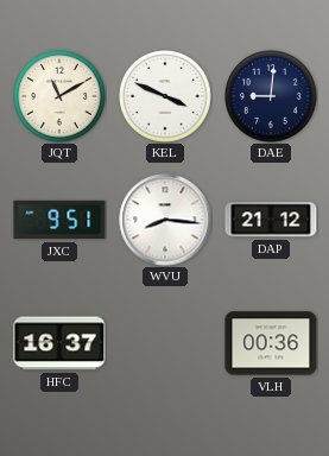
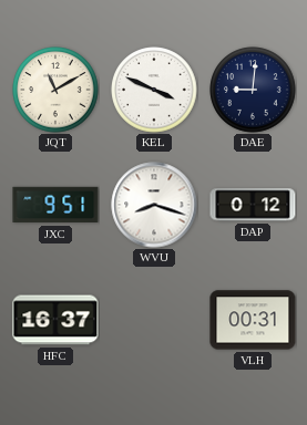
WVU: 8:16 -> 8:18 (154, 205)
DAP: 21:12 -> 0:12 (253, 205)
VLH: 00:36 -> 00:31 (253, 320)
